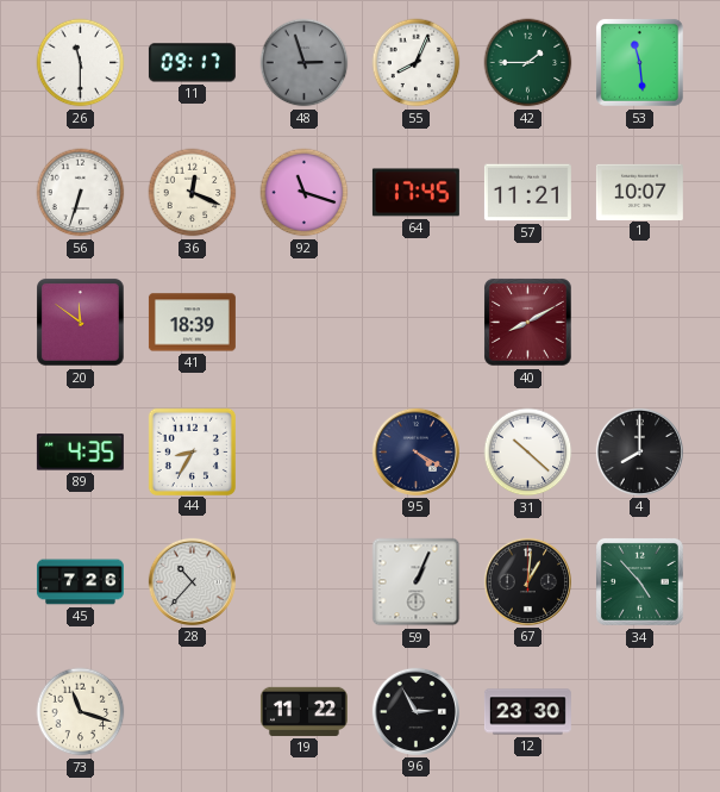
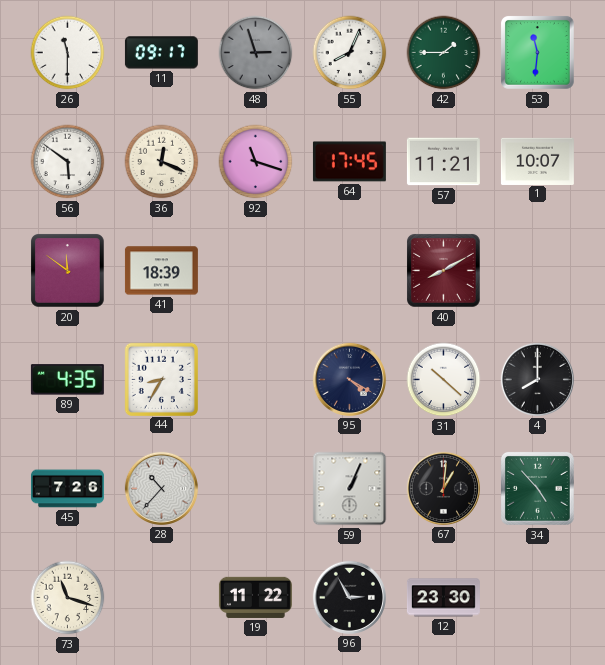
53: 11:29 -> 11:31 (538, 53)
56: 6:33 -> 5:51 (68, 162)
